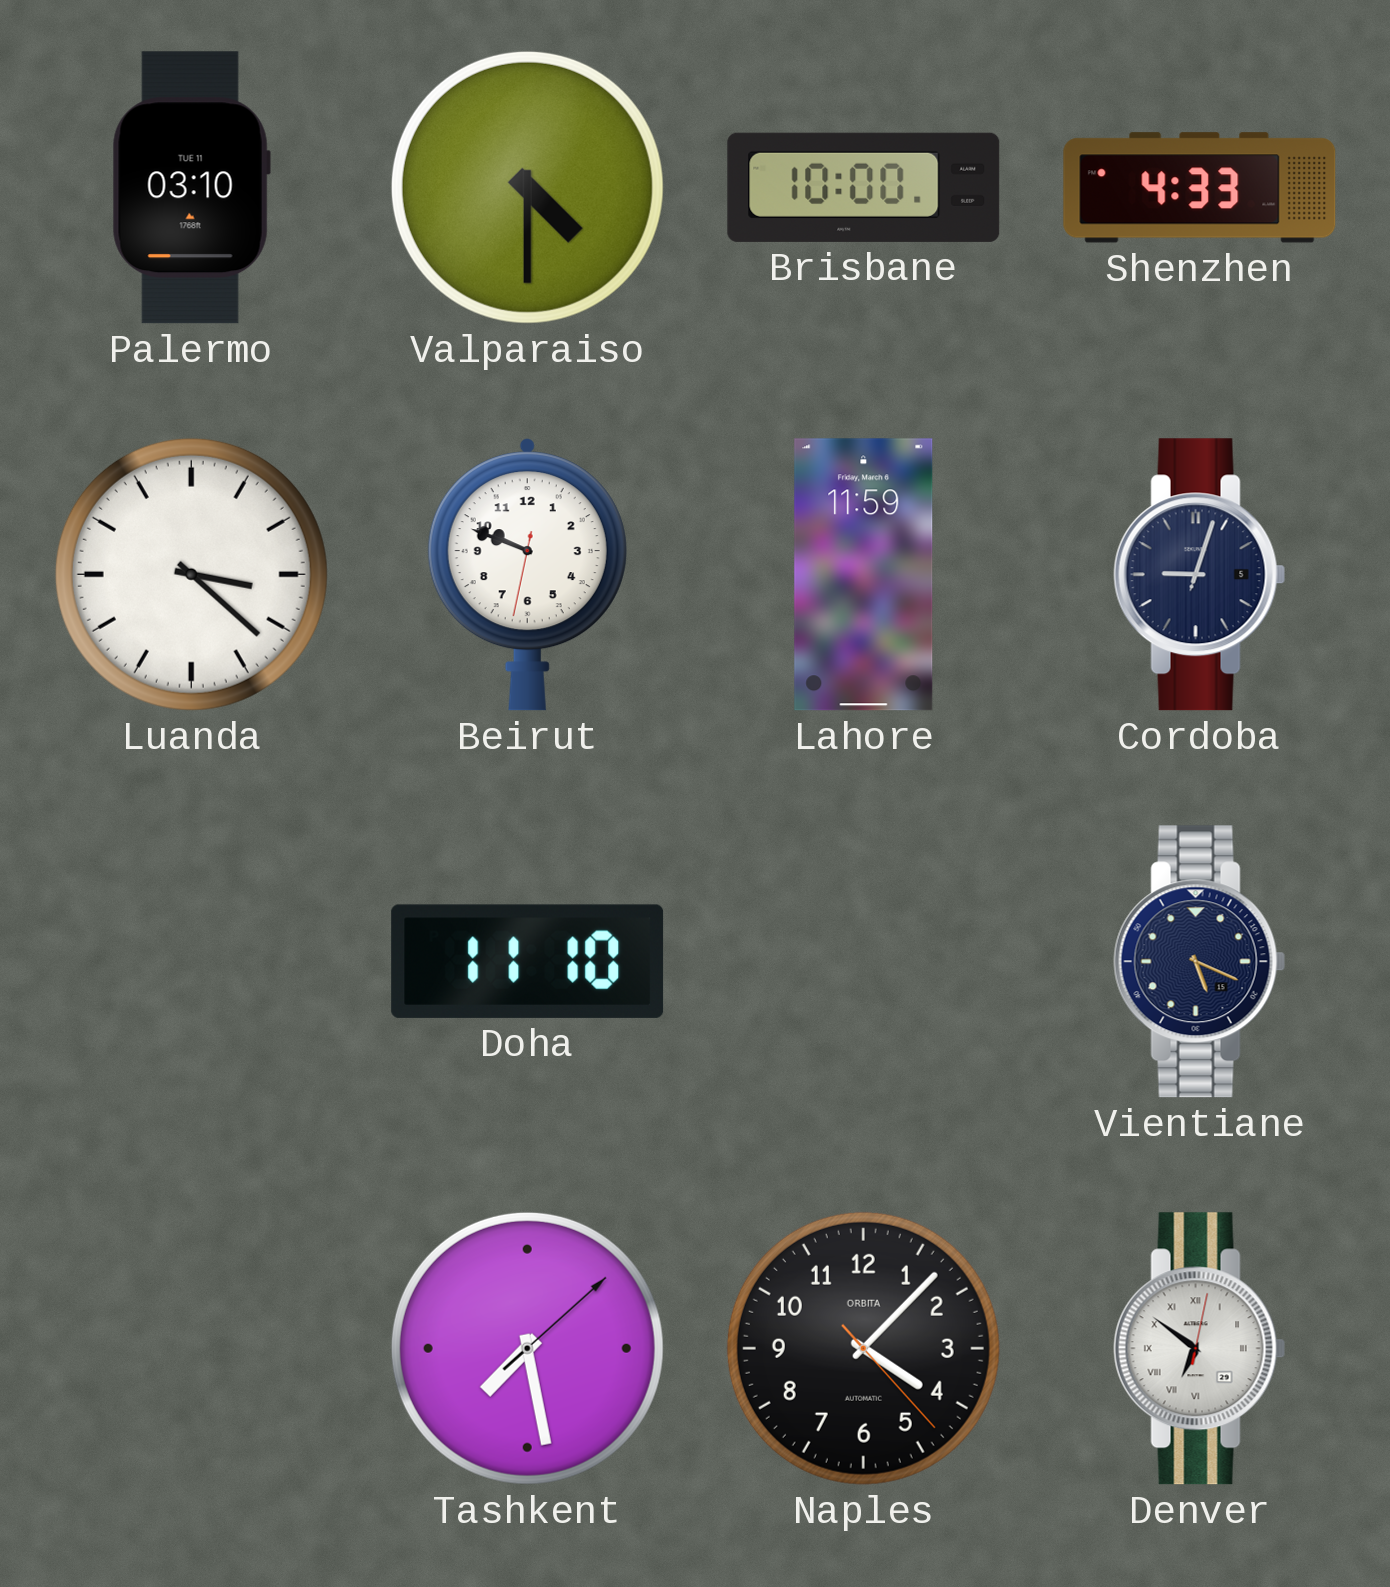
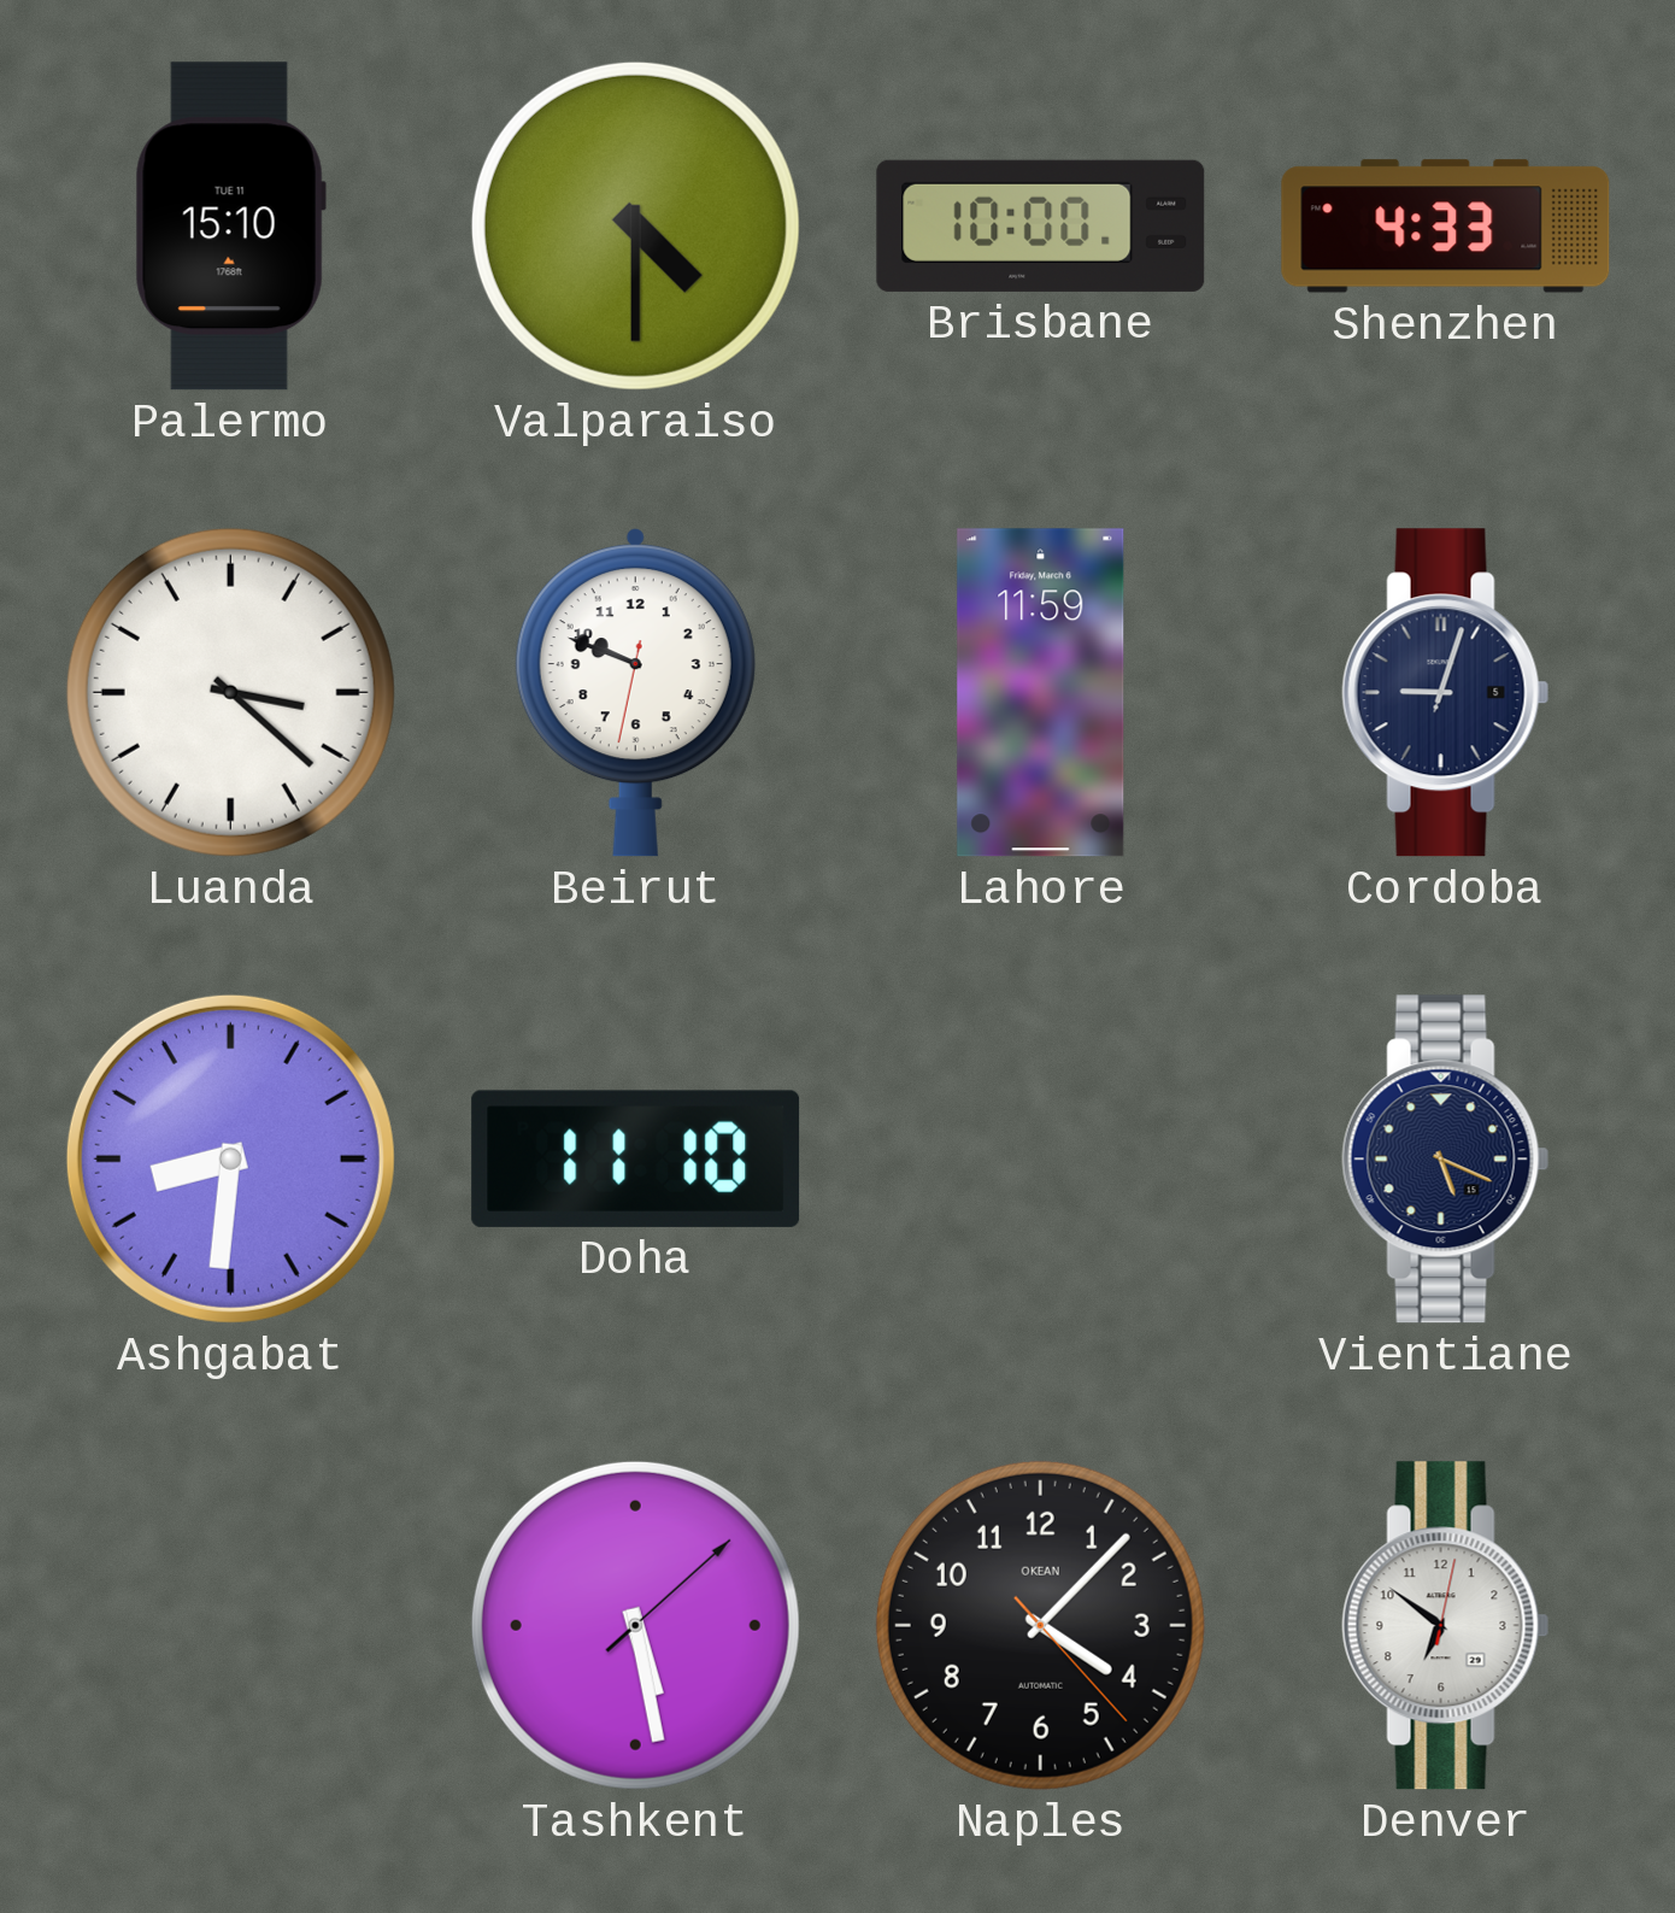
Palermo: 03:10 -> 15:10 (230, 227)
Ashgabat: none -> 8:31 (230, 1158)
Tashkent: 7:28 -> 5:28 (635, 1625)
Naples brand: ORBITA -> OKEAN (1040, 1625)
Denver numerals: Roman -> Arabic (1446, 1626)
